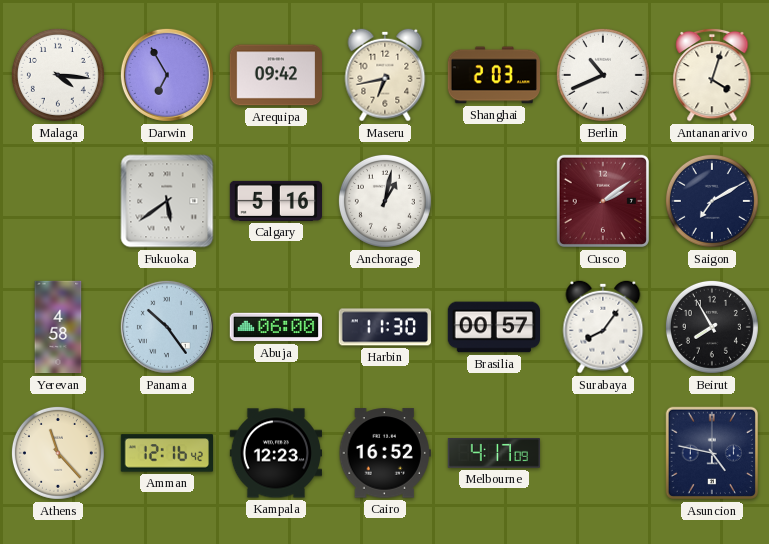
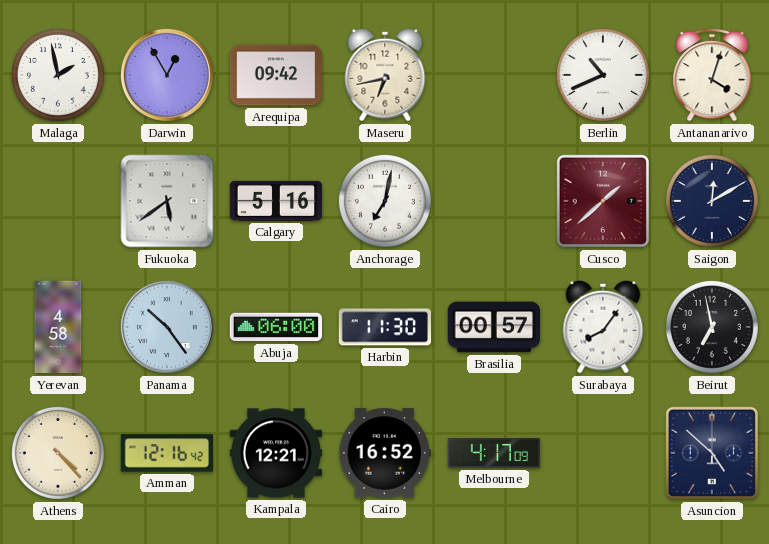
Malaga: 4:16 -> 1:58 (58, 75)
Darwin: 6:55 -> 12:55 (167, 75)
Shanghai: 2:03 -> none (493, 75)
Anchorage: 1:02 -> 7:02 (385, 201)
Cusco: 2:09 -> 1:38 (603, 201)
Saigon: 7:10 -> 12:10 (712, 201)
Beirut: 7:55 -> 6:58 (712, 327)
Athens: 11:23 -> 4:23 (58, 453)
Kampala: 12:23 -> 12:21 (275, 453)
Asuncion: 4:47 -> 4:52 (712, 453)
